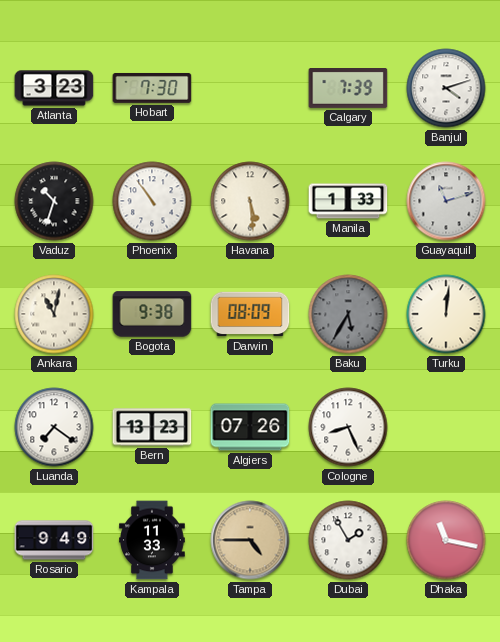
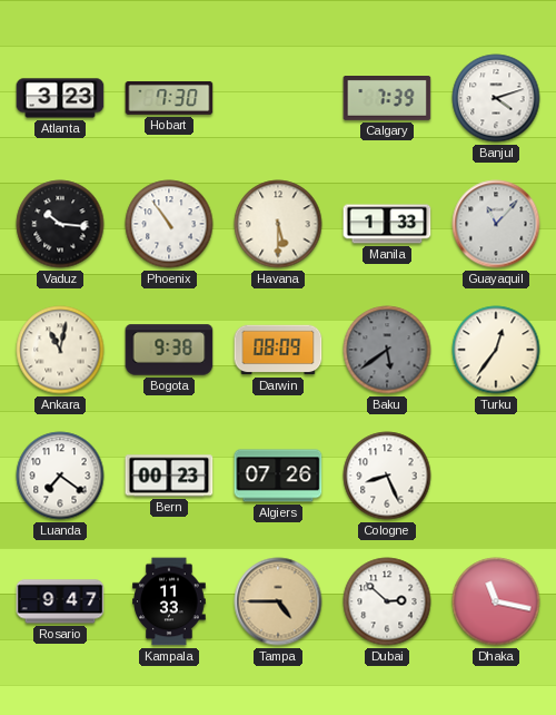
Vaduz: 10:33 -> 10:16 (60, 224)
Havana: 5:29 -> 5:30 (278, 224)
Guayaquil: 11:12 -> 11:07 (496, 224)
Baku: 5:35 -> 5:39 (387, 350)
Turku: 12:01 -> 12:36 (496, 350)
Bern: 13:23 -> 00:23 (169, 476)
Rosario: 9:49 -> 9:47 (60, 601)
Dubai: 1:55 -> 2:52 (387, 601)
